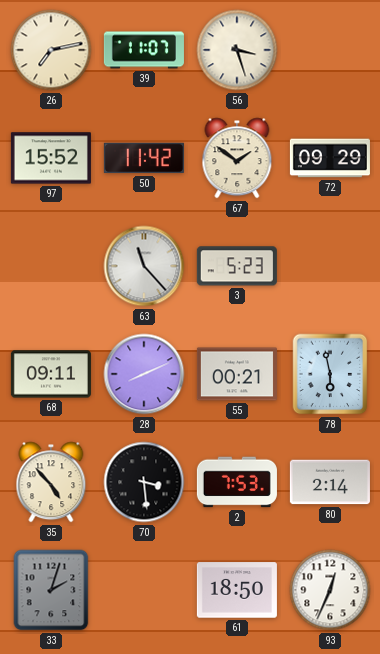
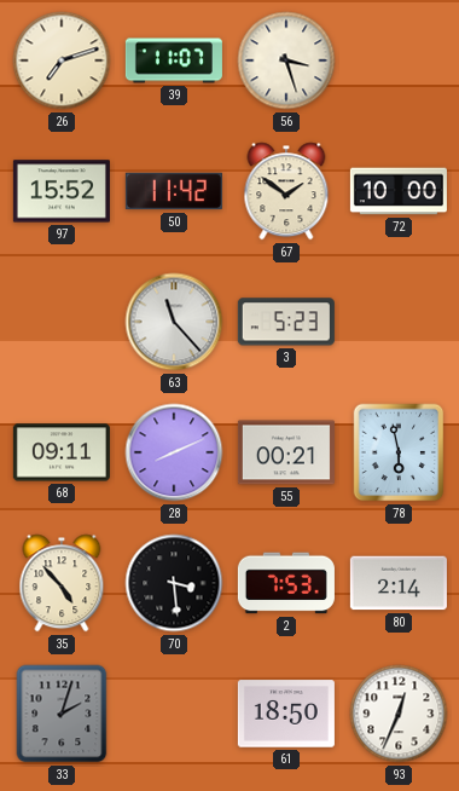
26: 7:13 -> 7:12 (62, 60)
72: 09:29 -> 10:00 (399, 191)
